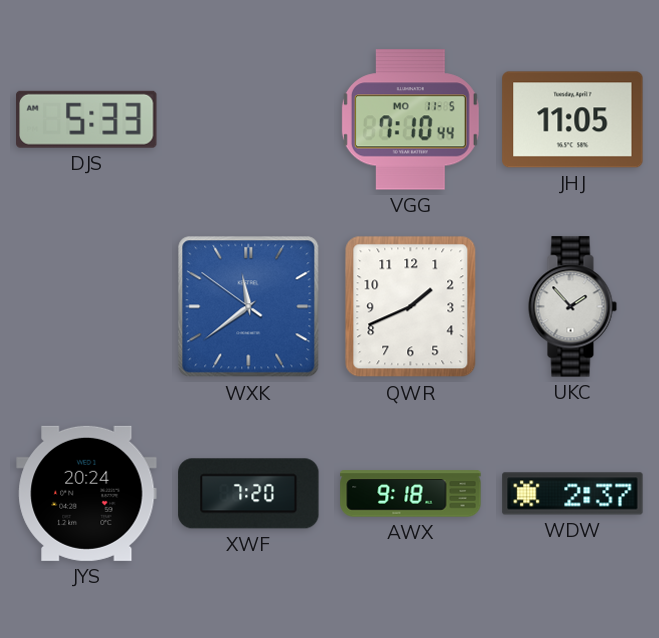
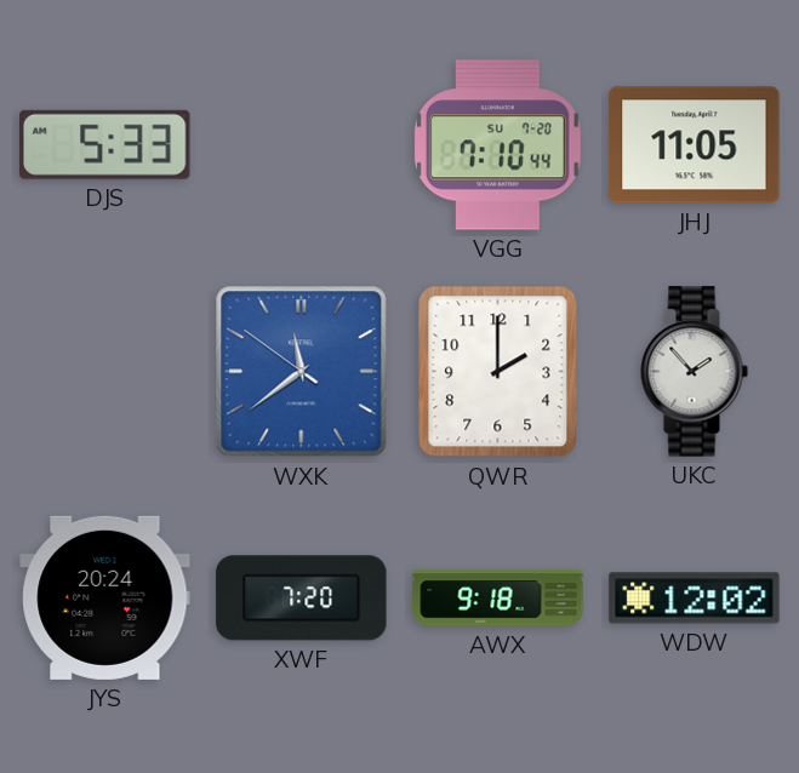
VGG date: MO 11-5 -> SU 7-20 (497, 145)
QWR: 1:41 -> 2:00 (498, 372)
WDW: 2:37 -> 12:02 (695, 599)
